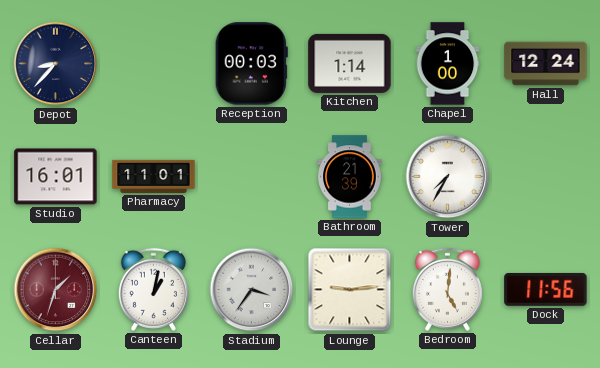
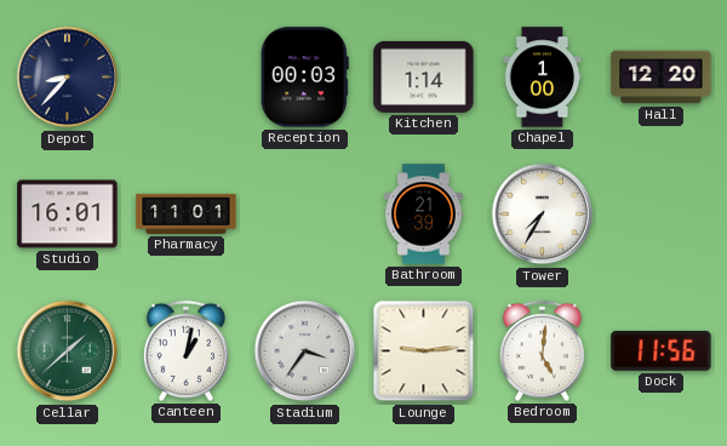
Hall: 12:24 -> 12:20 (662, 78)
Cellar: 1:33 -> 1:38 (68, 351)
Cellar dial: burgundy -> green (68, 351)
